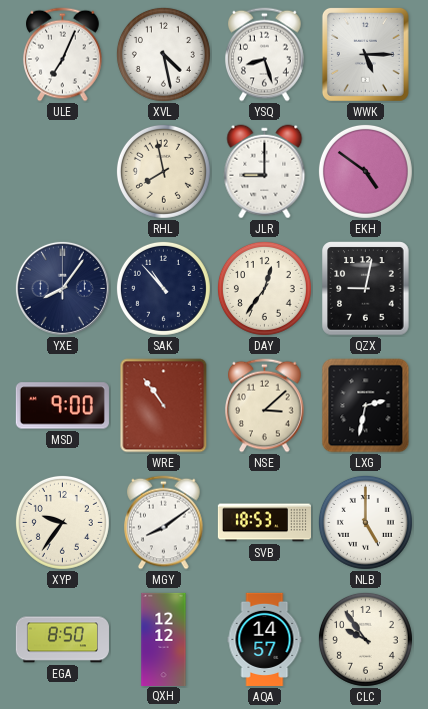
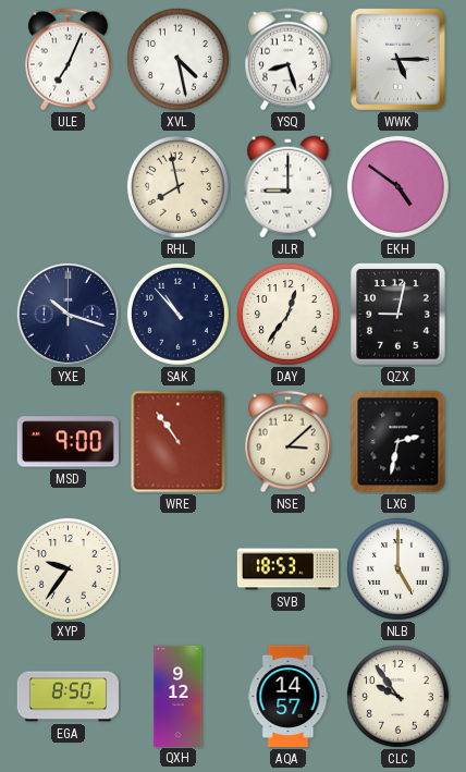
YXE: 8:06 -> 10:18 (68, 314)
MGY: 8:09 -> none (164, 523)
QXH: 12:12 -> 9:12 (179, 696)
